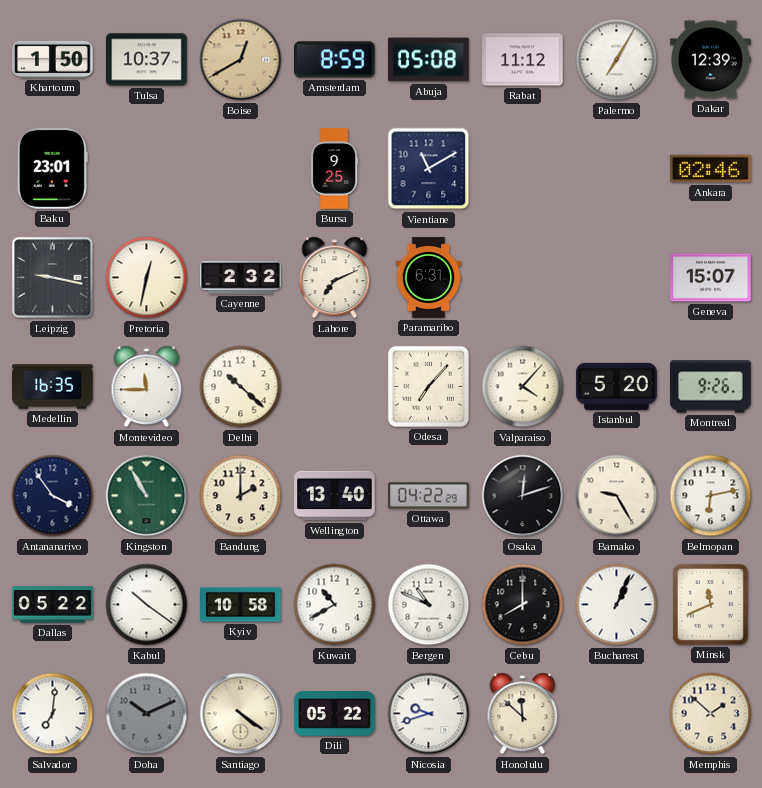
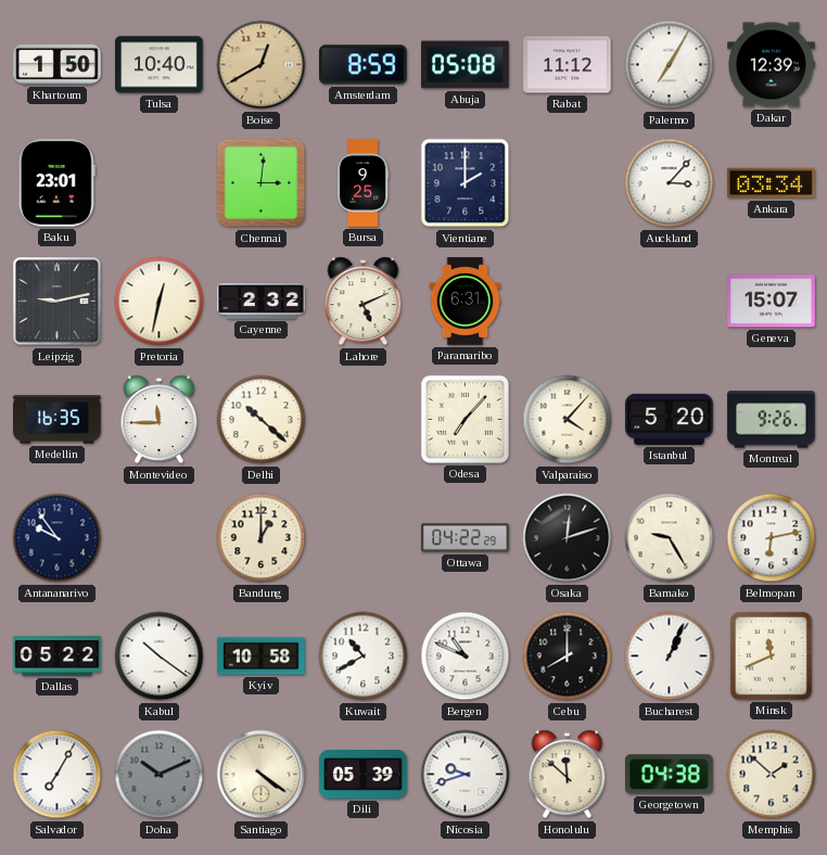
Tulsa: 10:37 -> 10:40 (160, 65)
Chennai: none -> 3:01 (262, 183)
Vientiane: 11:10 -> 2:00 (466, 183)
Auckland: none -> 3:07 (670, 183)
Ankara: 02:46 -> 03:34 (772, 183)
Leipzig: 9:17 -> 9:13 (58, 302)
Lahore: 7:11 -> 5:11 (364, 302)
Antananarivo: 3:54 -> 9:54 (58, 538)
Kingston: 10:55 -> none (147, 496)
Bandung: 2:00 -> 1:00 (262, 538)
Wellington: 13:40 -> none (335, 496)
Salvador: 7:01 -> 7:05 (58, 775)
Dili: 05:22 -> 05:39 (364, 775)
Georgetown: none -> 04:38 (670, 775)
